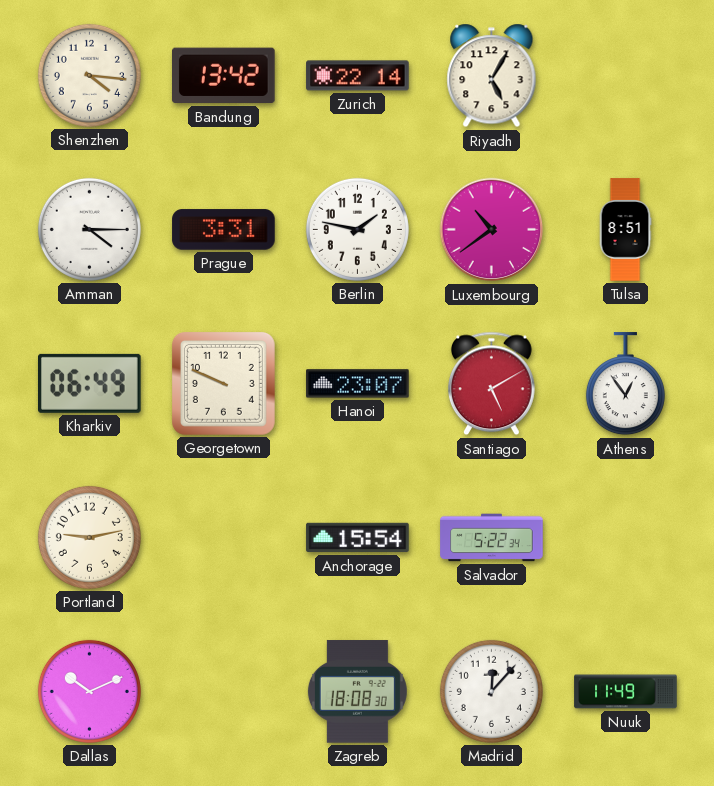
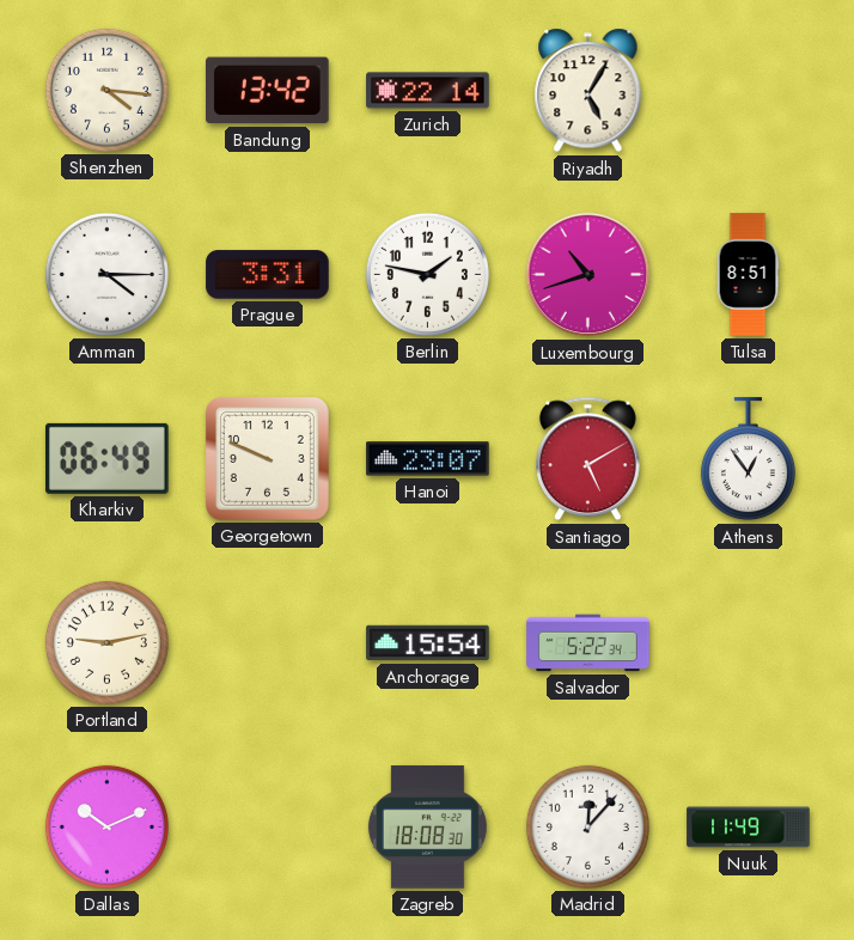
Luxembourg: 10:39 -> 10:42 (588, 275)
